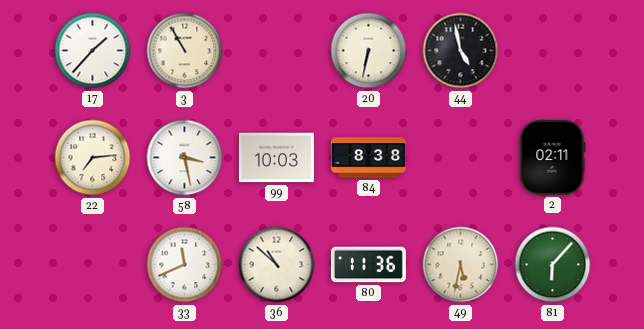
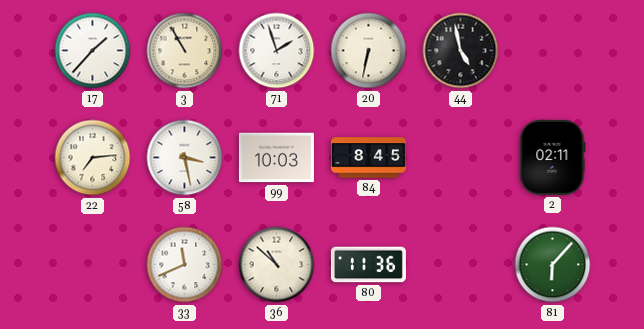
71: none -> 1:57 (277, 51)
84: 8:38 -> 8:45 (368, 158)
49: 5:32 -> none (461, 265)
